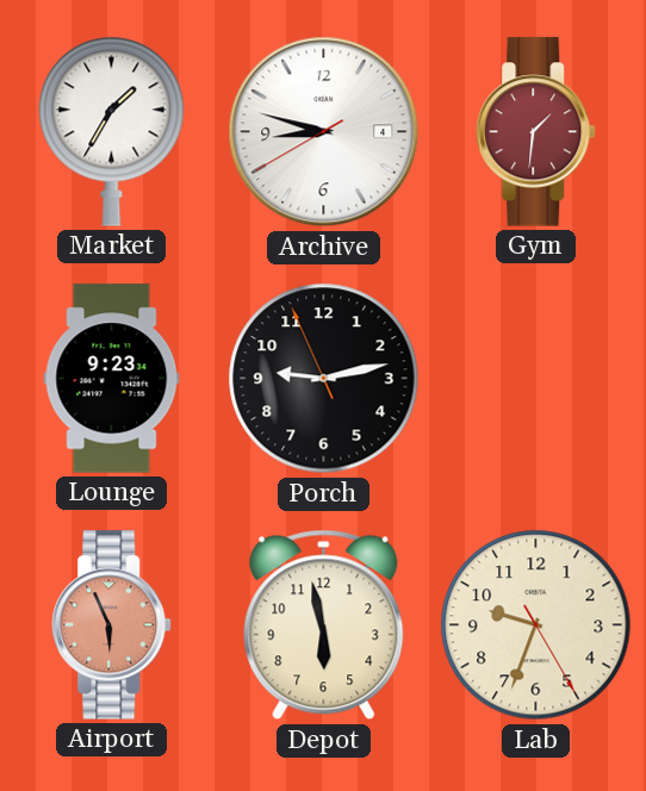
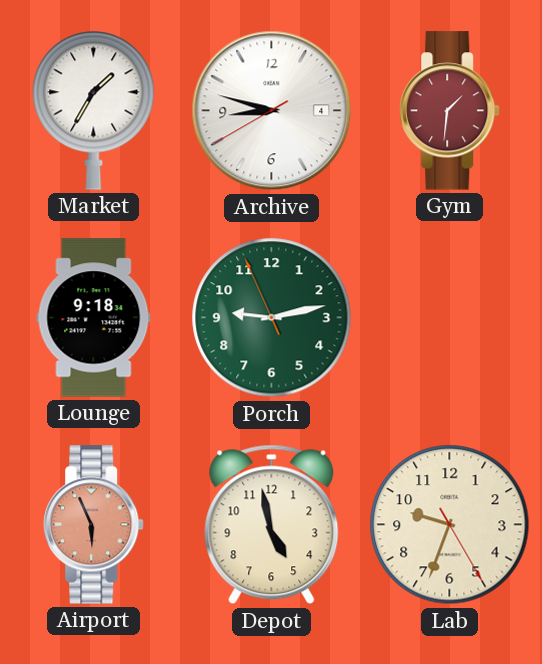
Lounge: 9:23 -> 9:18 (94, 318)
Porch dial: black -> green (272, 318)
Depot: 5:58 -> 4:58 (272, 525)
